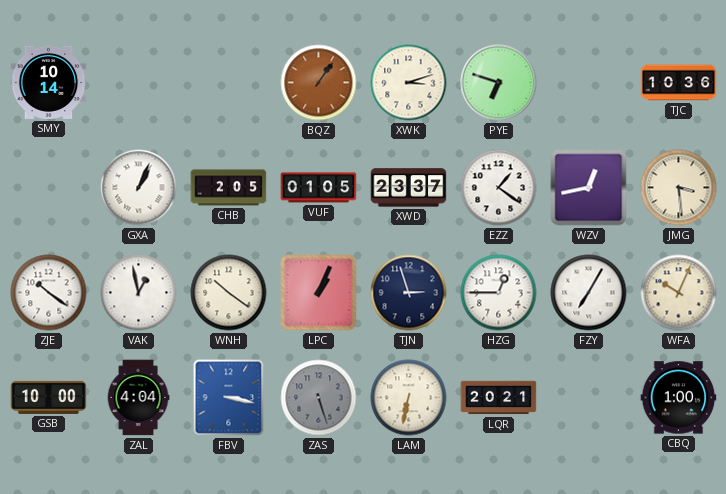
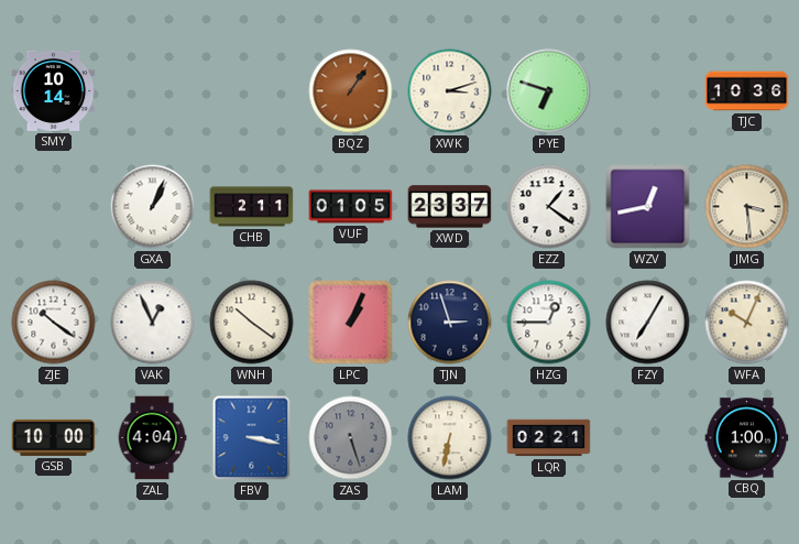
CHB: 2:05 -> 2:11 (252, 207)
VAK: 12:58 -> 12:56 (153, 323)
LQR: 20:21 -> 02:21 (549, 438)
